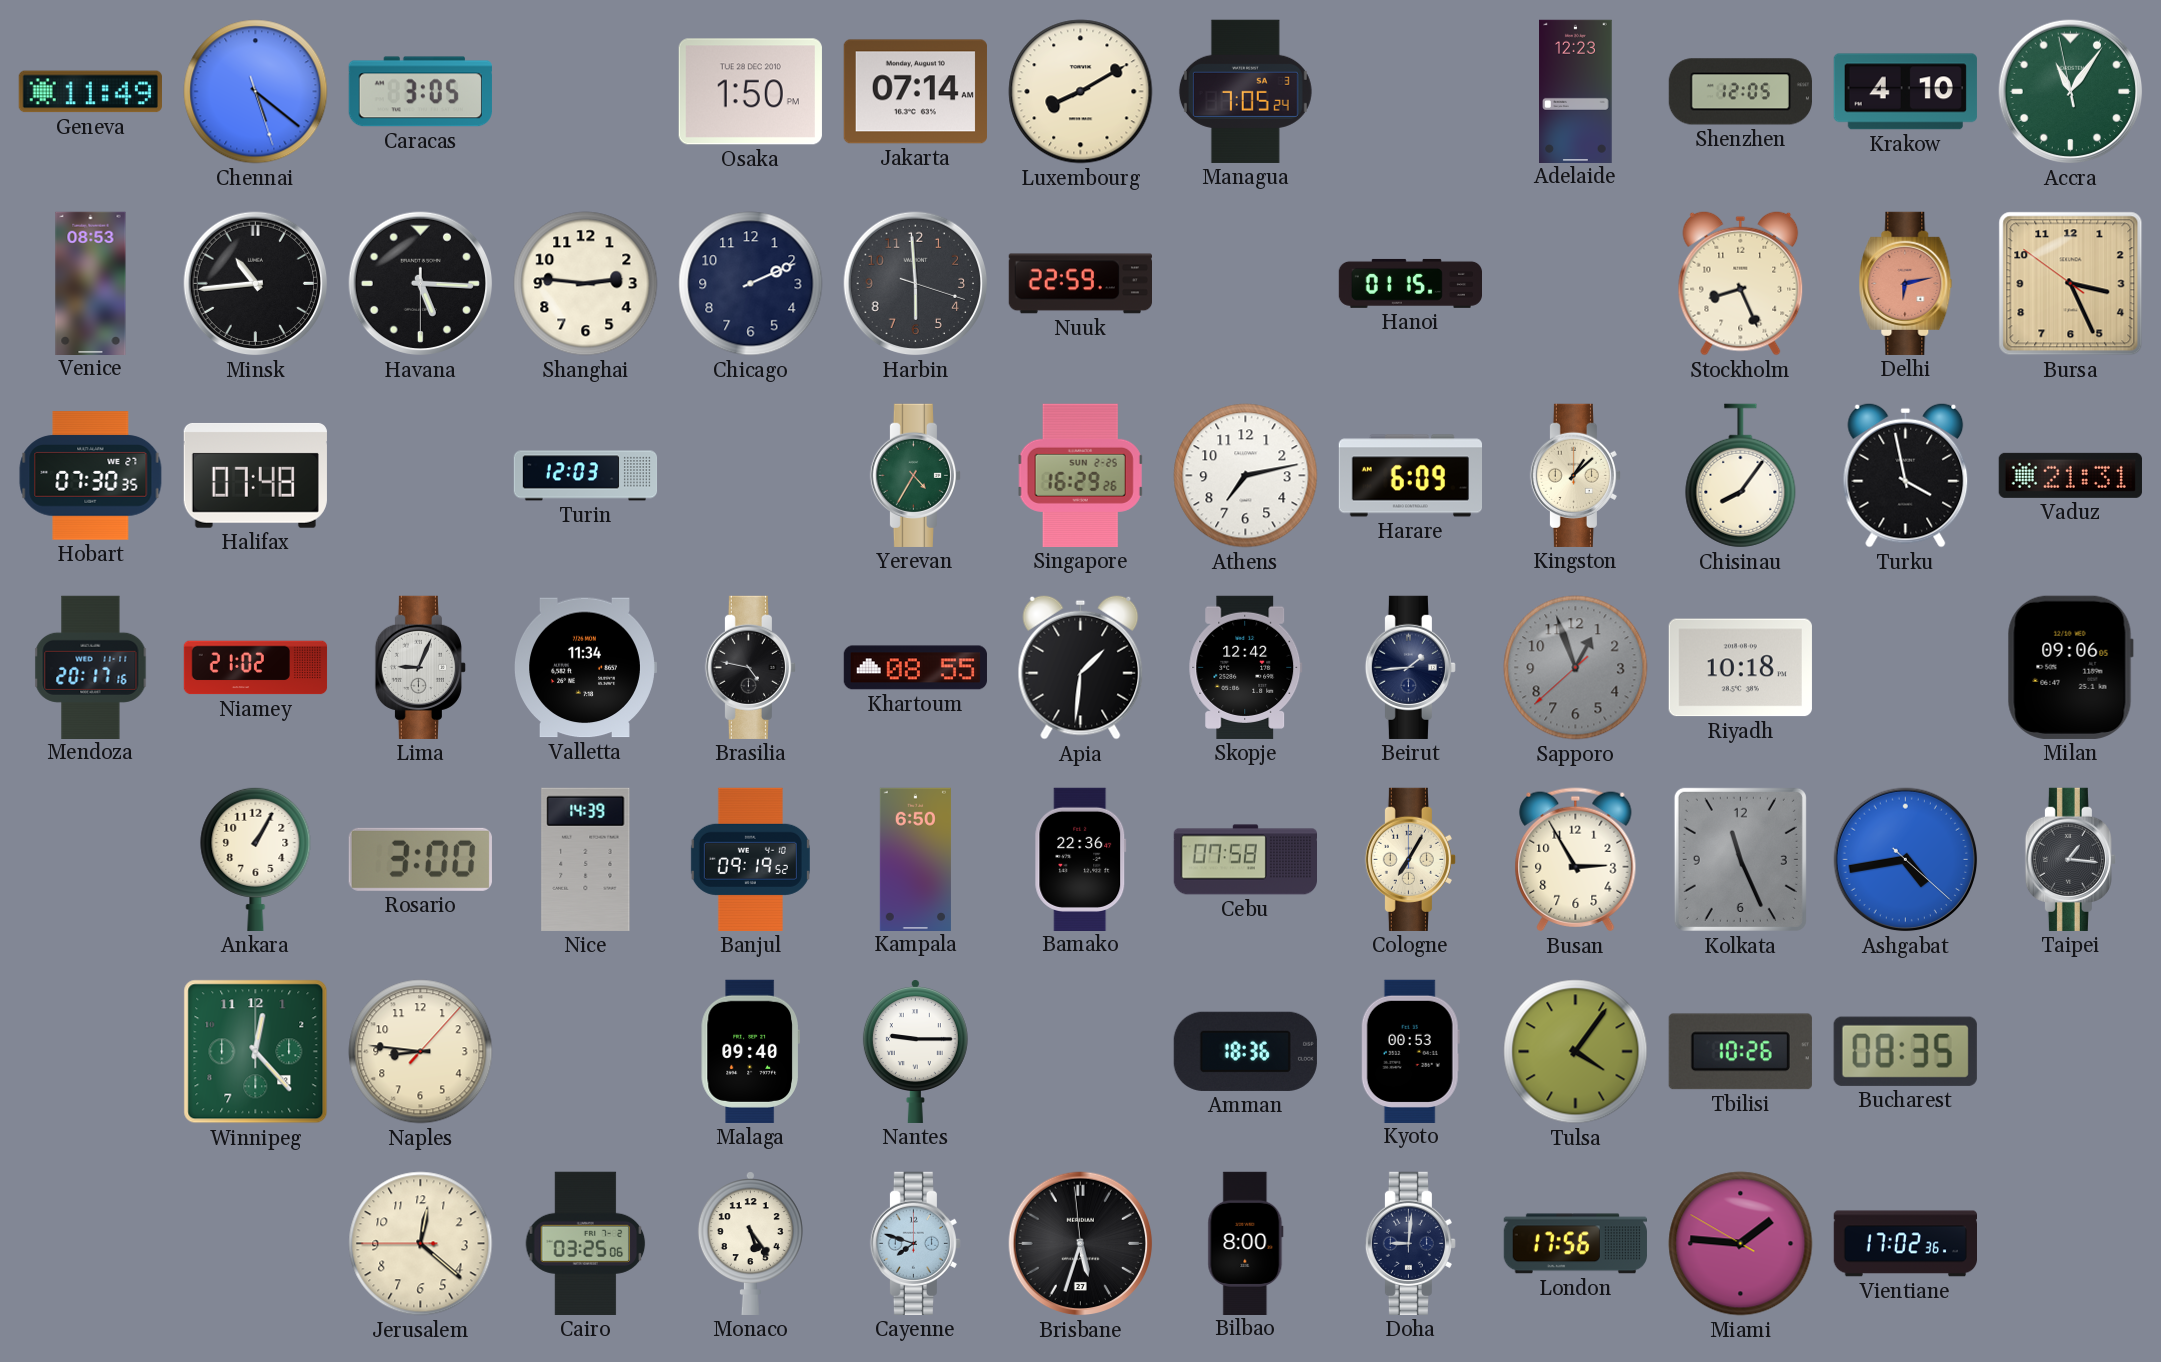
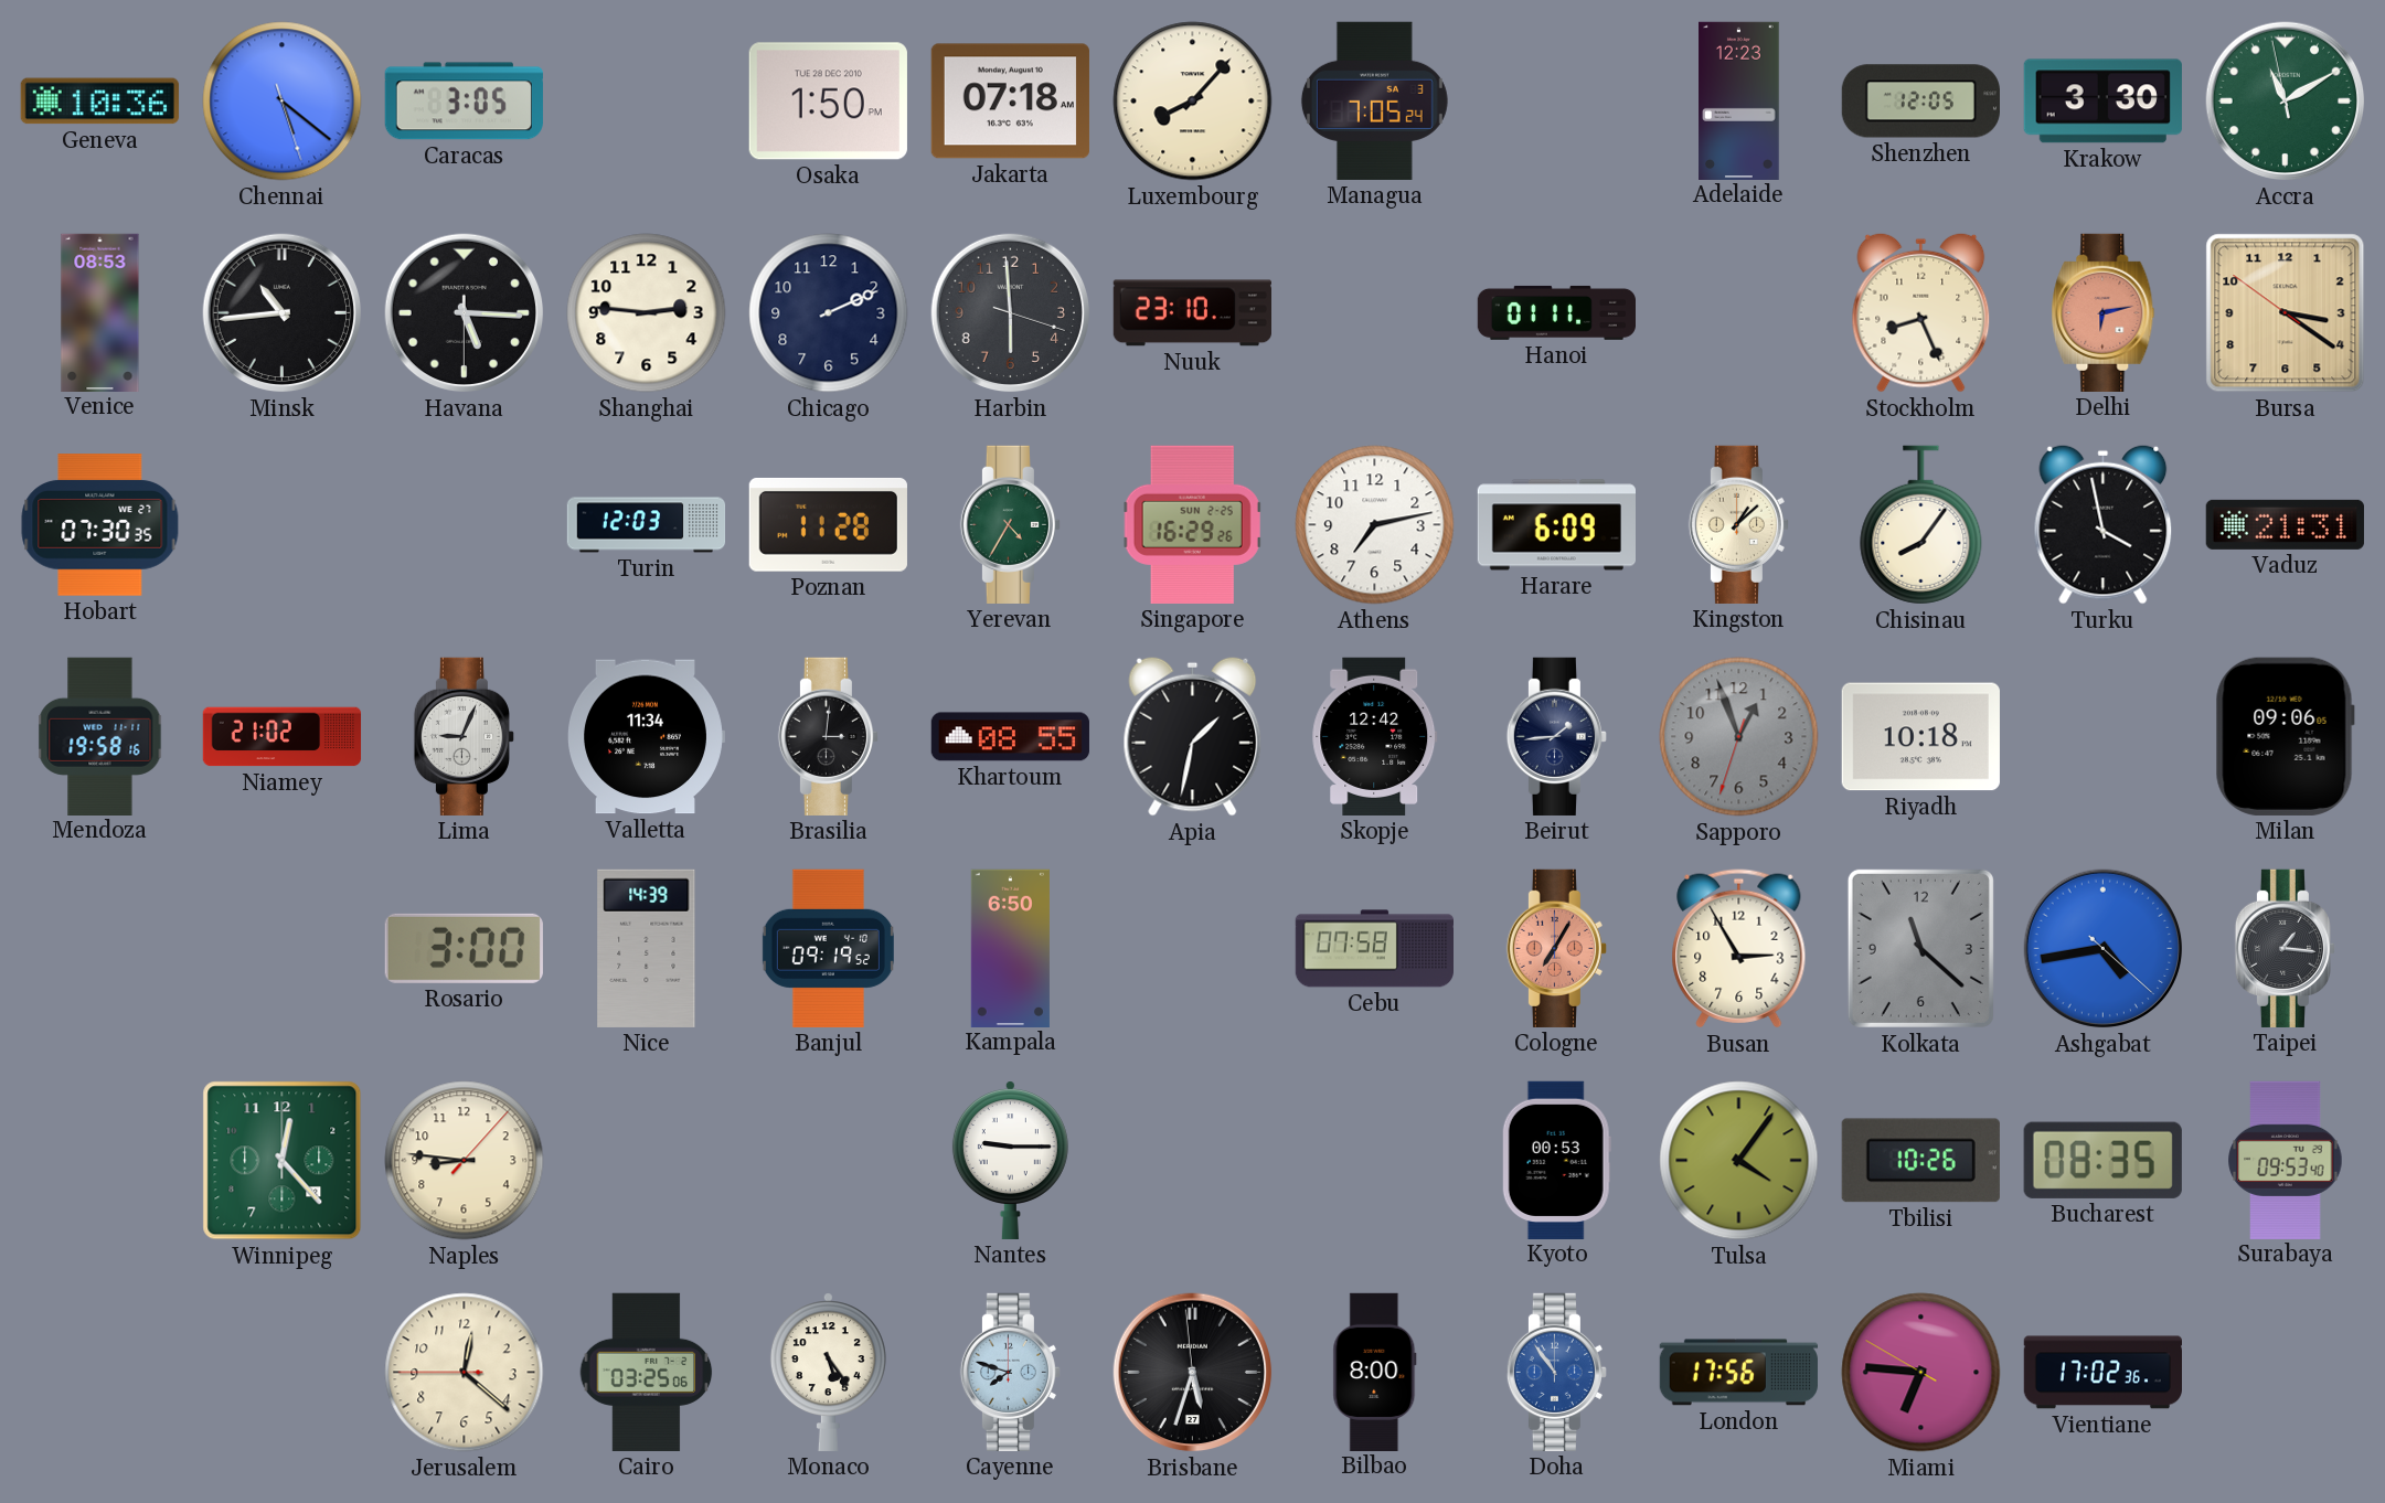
Geneva: 11:49 -> 10:36 (99, 102)
Jakarta: 07:14 -> 07:18 (1010, 102)
Luxembourg: 8:10 -> 8:07 (1193, 102)
Krakow: 4:10 -> 3:30 (2102, 102)
Accra: 11:05 -> 11:09 (2286, 102)
Nuuk: 22:59 -> 23:10 (1192, 313)
Hanoi: 01:15 -> 01:11 (1556, 312)
Bursa: 3:25 -> 3:20 (2286, 313)
Halifax: 07:48 -> none (255, 475)
Poznan: none -> 11:28 (828, 525)
Mendoza: 20:17 -> 19:58 (100, 736)
Brasilia: 4:47 -> 3:01 (828, 736)
Apia: 1:31 -> 1:32 (1193, 736)
Sapporo: 12:56:38 -> 12:56:33 (1739, 737)
Ankara: 1:05 -> none (256, 859)
Bamako: 22:36 -> none (1081, 859)
Cologne dial: cream -> salmon (1556, 948)
Kolkata: 11:26 -> 11:22 (1920, 948)
Malaga: 09:40 -> none (750, 1051)
Amman: 18:36 -> none (1245, 1051)
Surabaya: none -> 09:53 (2286, 1160)
Doha: 9:01 -> 10:54 (1556, 1372)
Doha dial: navy -> blue (1556, 1372)
Miami: 1:45 -> 6:45 (1921, 1373)
